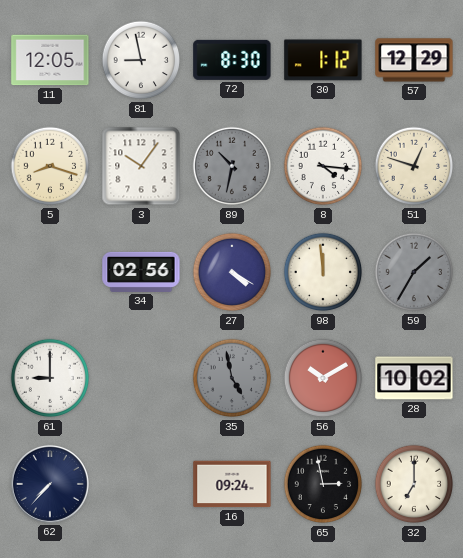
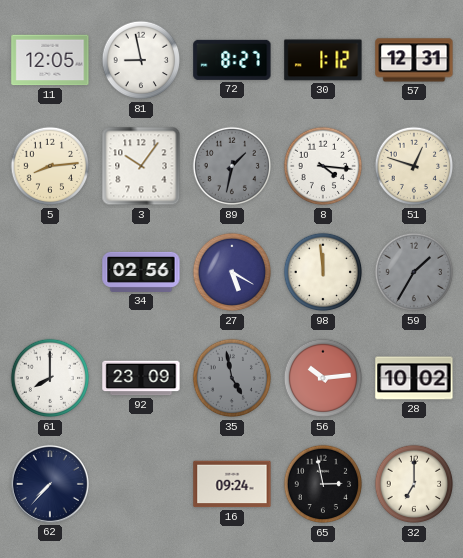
72: 8:30 -> 8:27 (232, 60)
57: 12:29 -> 12:31 (414, 60)
5: 8:18 -> 8:14 (50, 166)
89: 10:32 -> 1:32 (232, 166)
27: 4:20 -> 5:20 (232, 272)
61: 9:00 -> 8:00 (50, 378)
92: none -> 23:09 (141, 378)
56: 10:10 -> 10:14 (323, 378)
